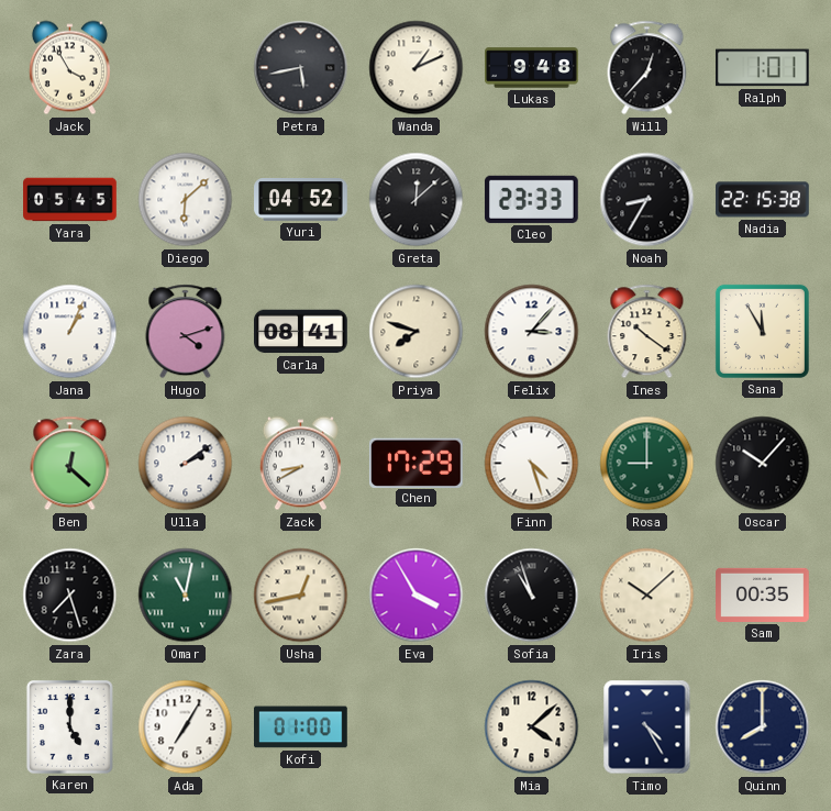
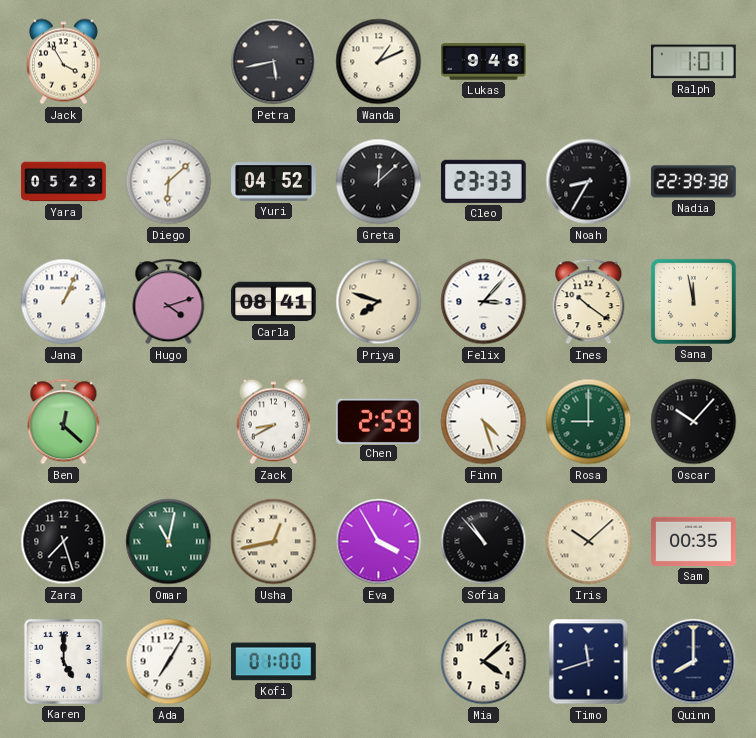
Will: 12:37 -> none (647, 68)
Yara: 05:45 -> 05:23 (64, 182)
Nadia: 22:15 -> 22:39 (694, 182)
Sana: 11:55 -> 11:58 (693, 301)
Ulla: 2:09 -> none (186, 464)
Chen: 17:29 -> 2:59 (378, 421)
Sofia: 10:57 -> 10:53 (484, 542)
Timo: 4:25 -> 11:42 (589, 662)
